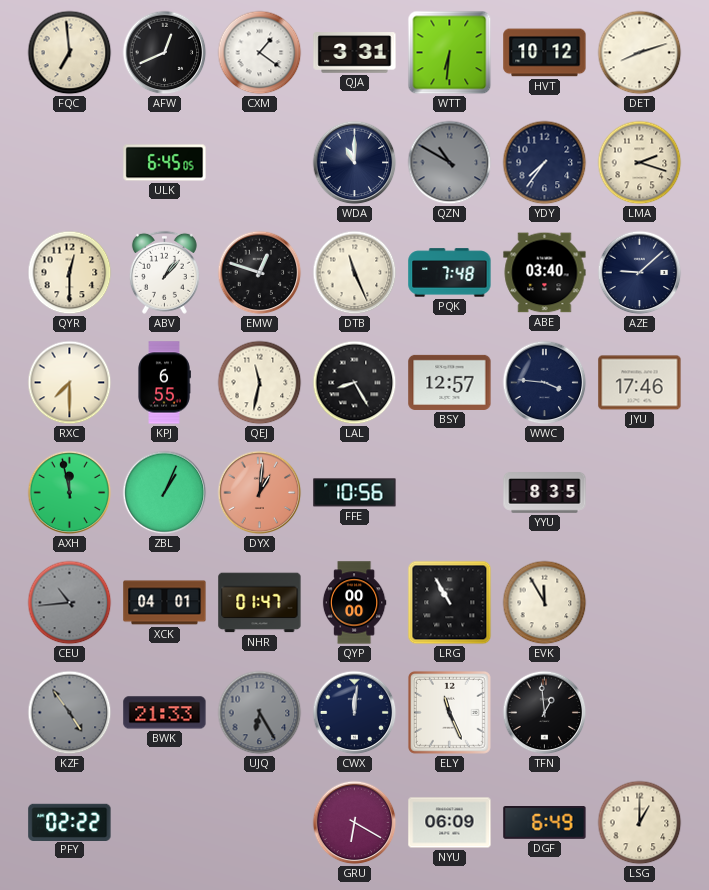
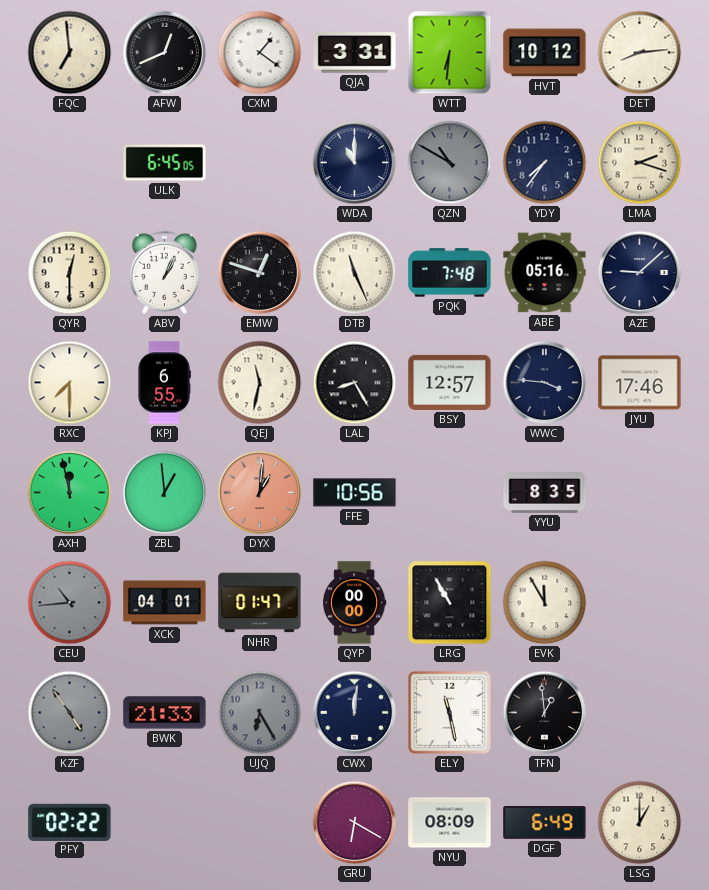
DET: 8:12 -> 8:14 (640, 53)
ABV: 1:07 -> 1:04 (164, 272)
ABE: 03:40 -> 05:16 (545, 273)
ZBL: 1:04 -> 12:59 (165, 493)
ELY: 11:26 -> 11:28 (449, 712)
NYU: 06:09 -> 08:09 (450, 823)
